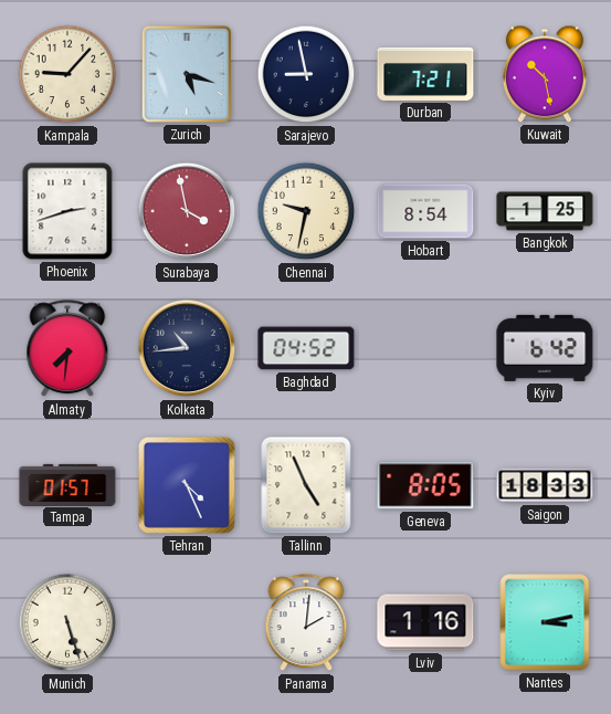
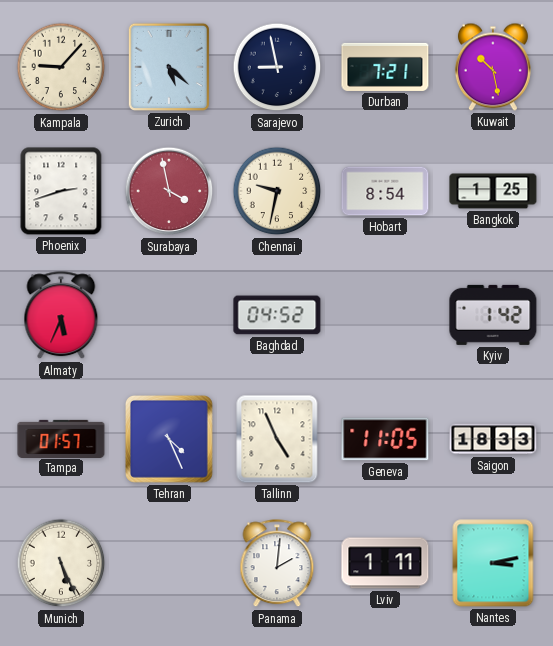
Zurich: 5:18 -> 5:22 (169, 67)
Almaty: 7:31 -> 5:34 (61, 316)
Kolkata: 10:44 -> none (187, 348)
Kyiv: 6:42 -> 1:42 (493, 315)
Geneva: 8:05 -> 11:05 (385, 439)
Munich: 5:27 -> 5:26 (61, 563)
Lviv: 1:16 -> 1:11 (385, 563)
